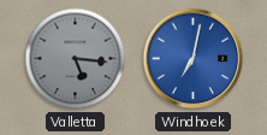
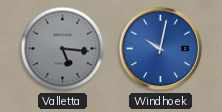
Windhoek: 7:02 -> 10:02 (161, 49)
